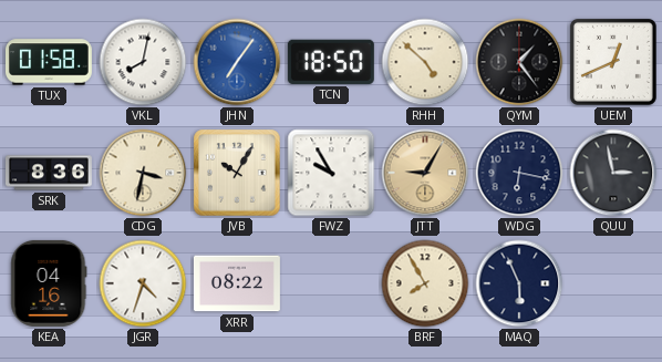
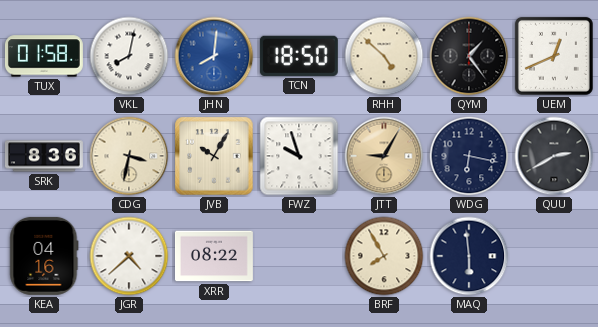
JHN: 7:06 -> 8:01 (214, 56)
FWZ: 9:55 -> 9:57 (299, 156)
QUU: 2:58 -> 2:40 (554, 156)
JGR: 4:33 -> 4:38 (129, 256)
MAQ: 5:56 -> 5:59 (469, 256)
